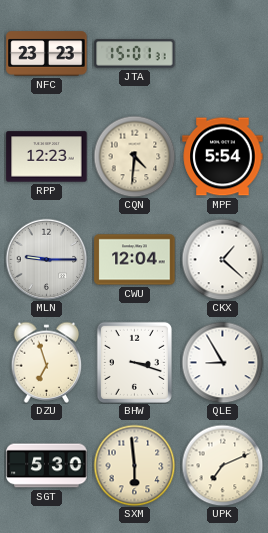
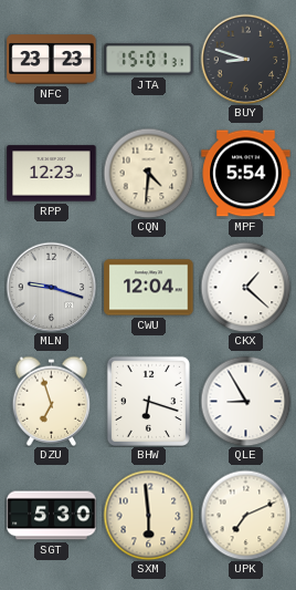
BUY: none -> 8:48 (245, 59)
MLN: 9:15 -> 9:18 (51, 287)
BHW: 3:18 -> 6:18 (148, 401)
